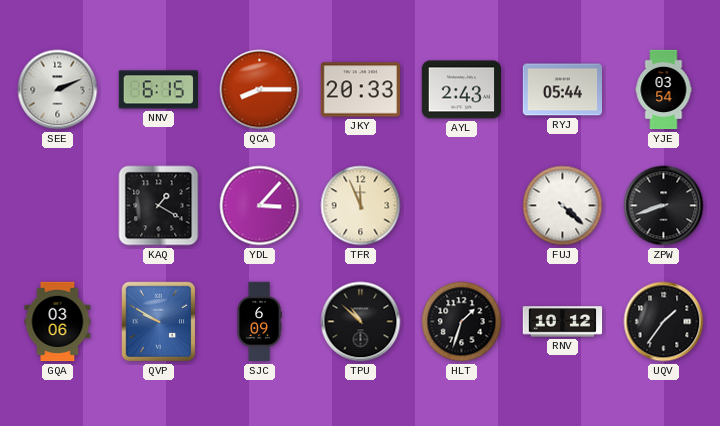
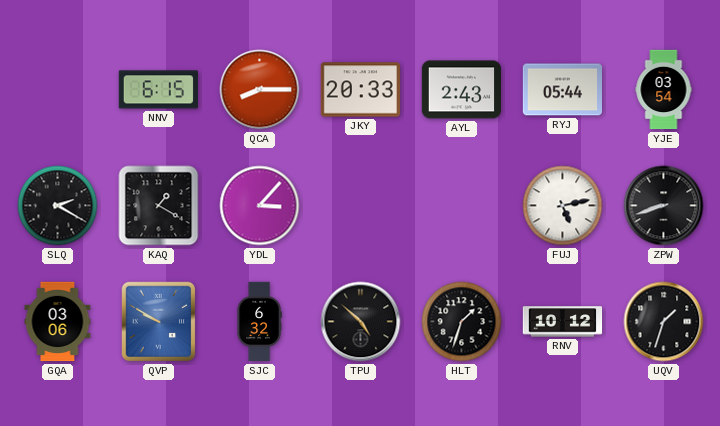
SEE: 2:11 -> none (58, 90)
SLQ: none -> 2:20 (58, 206)
TFR: 11:56 -> none (361, 206)
FUJ: 4:22 -> 5:13 (563, 206)
SJC: 6:09 -> 6:32 (259, 322)
TPU: 10:52 -> 4:52 (361, 322)
UQV: 1:36 -> 1:33 (664, 322)
